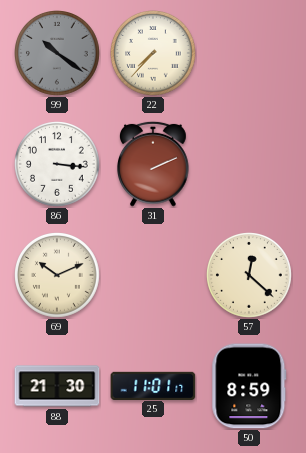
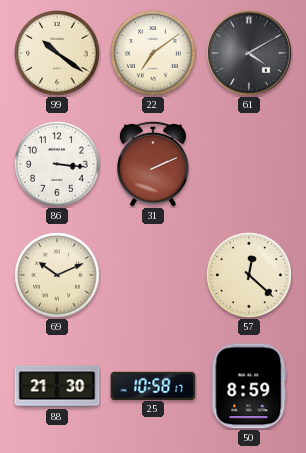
99 dial: grey -> cream (58, 54)
22: 7:37 -> 7:09 (154, 54)
61: none -> 4:10 (249, 53)
25: 11:01 -> 10:58 (153, 385)
